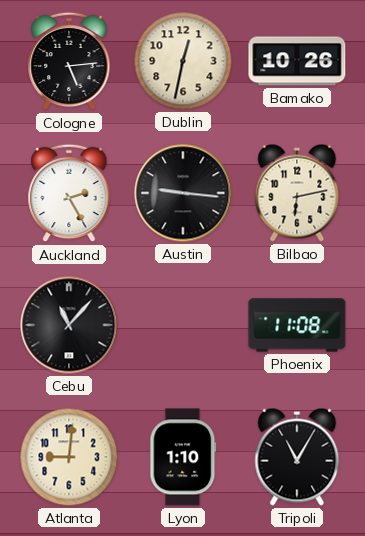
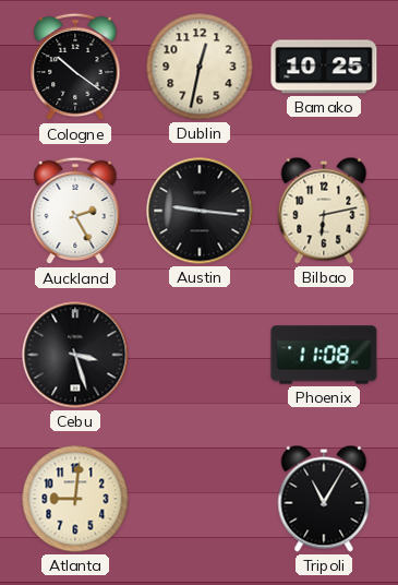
Cologne: 5:14 -> 10:21 (75, 67)
Bamako: 10:26 -> 10:25 (324, 67)
Cebu: 11:07 -> 3:27 (75, 355)
Lyon: 1:10 -> none (183, 457)
